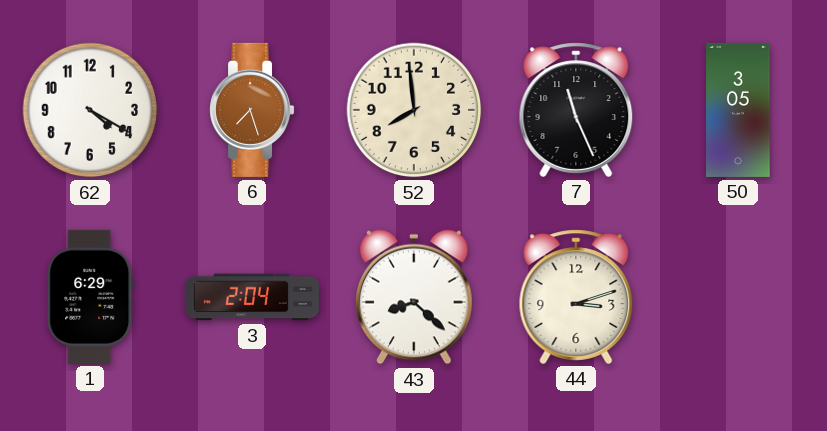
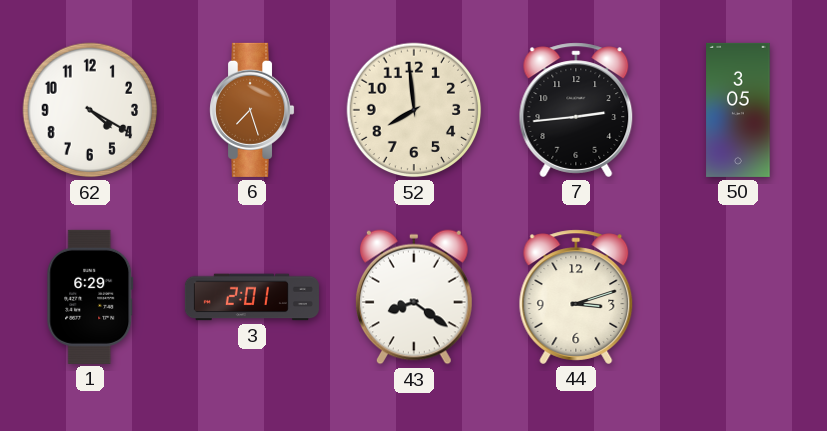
7: 11:26 -> 2:44 (576, 110)
3: 2:04 -> 2:01 (252, 297)
43: 8:22 -> 8:21 (415, 297)
